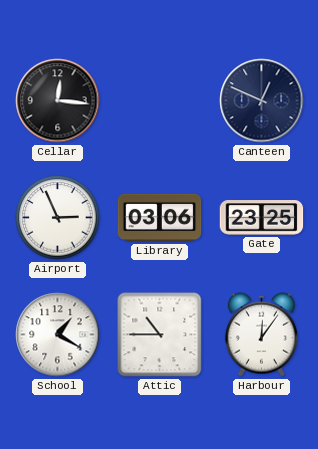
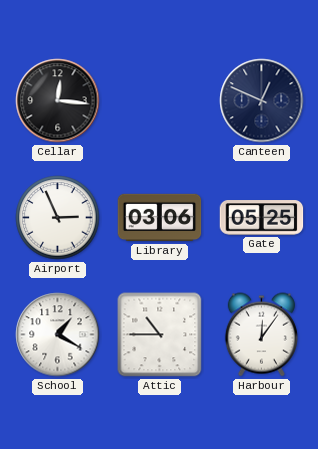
Gate: 23:25 -> 05:25 (262, 218)
